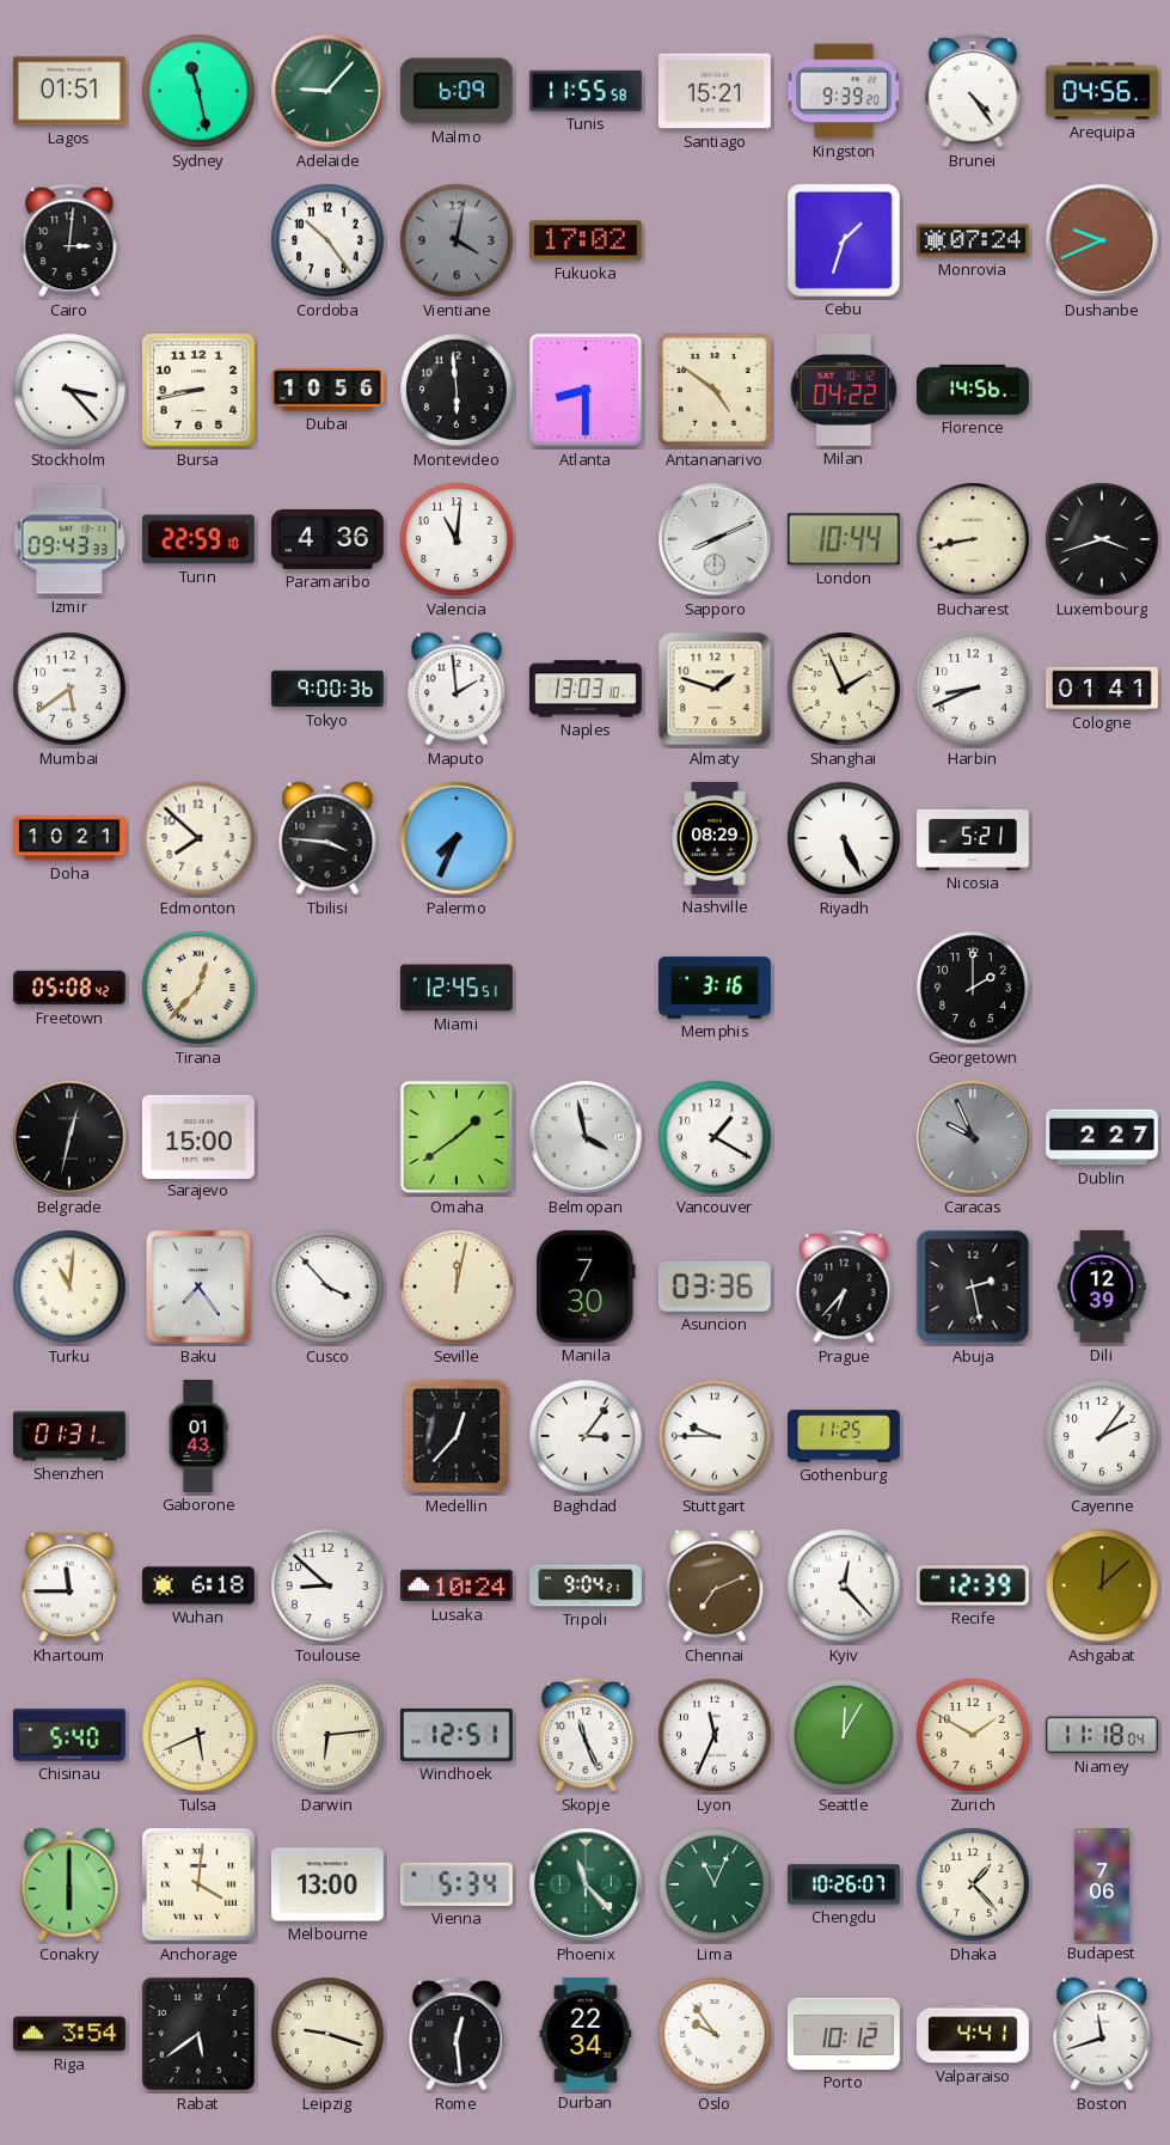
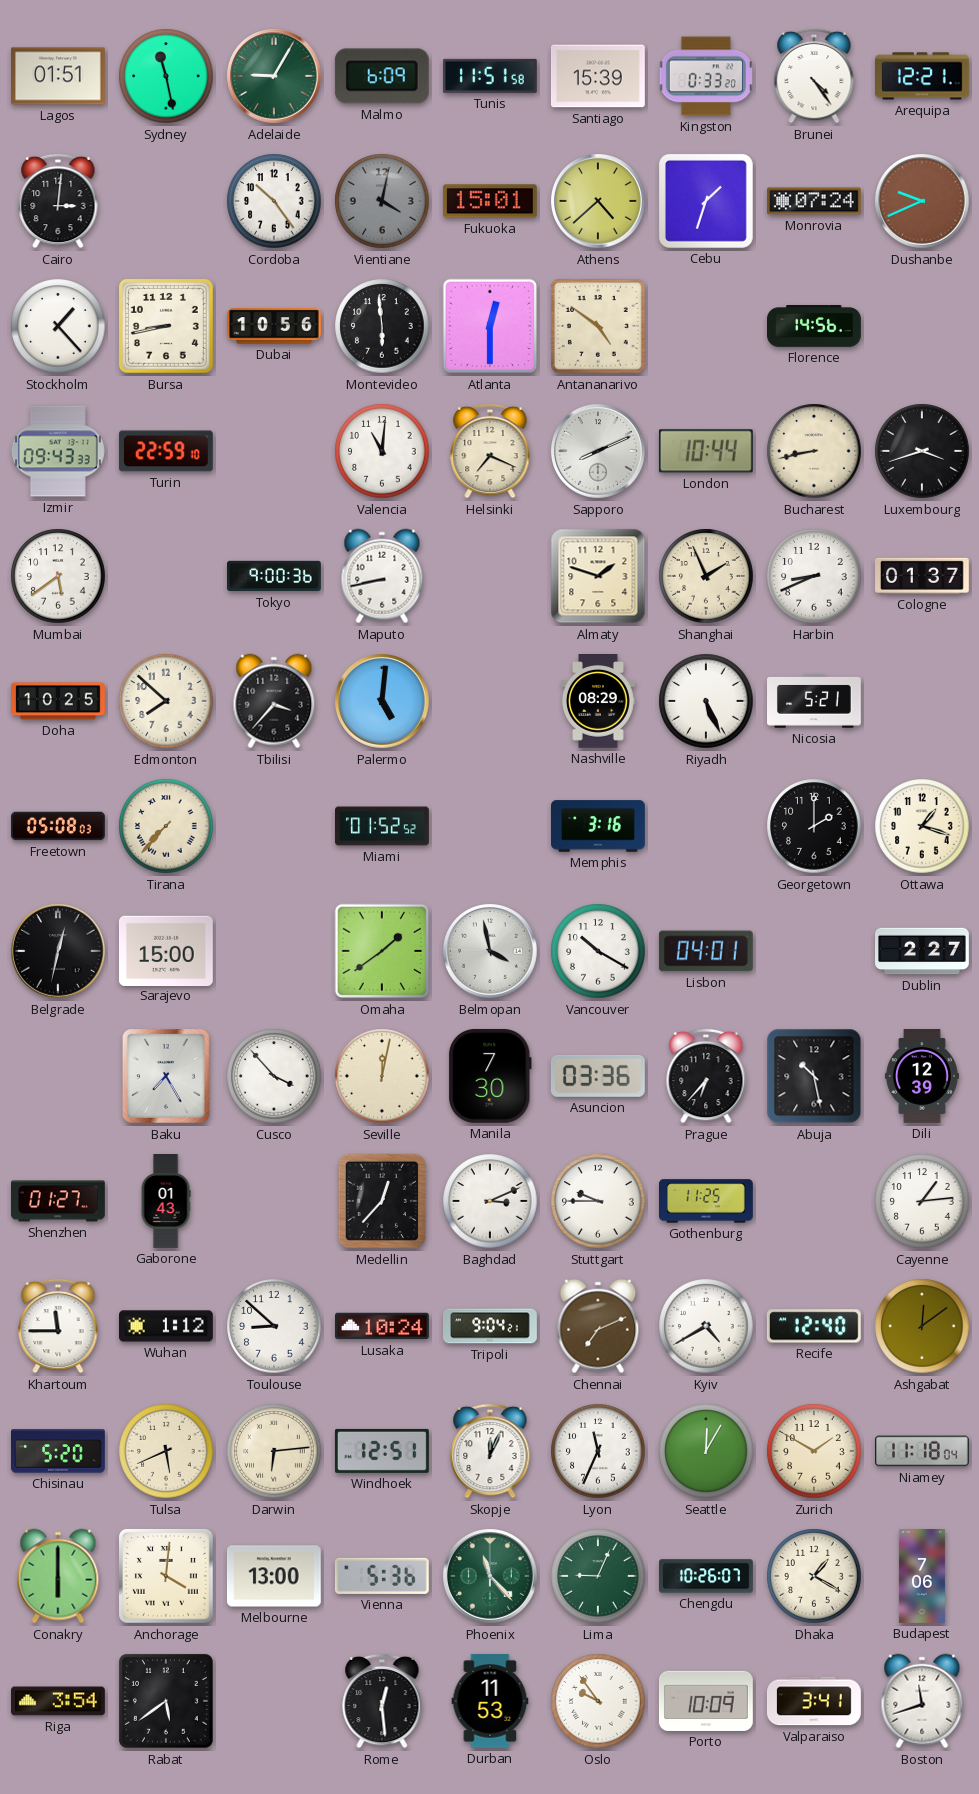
Adelaide: 9:07 -> 9:05 (275, 77)
Tunis: 11:55 -> 11:51 (490, 76)
Santiago: 15:21 -> 15:39 (598, 76)
Kingston: 9:39 -> 0:33 (706, 76)
Arequipa: 04:56 -> 12:21 (923, 76)
Fukuoka: 17:02 -> 15:01 (490, 201)
Athens: none -> 4:38 (599, 202)
Stockholm: 3:23 -> 1:23 (58, 326)
Atlanta: 8:30 -> 12:30 (490, 326)
Milan: 04:22 -> none (844, 390)
Paramaribo: 4:36 -> none (329, 540)
Helsinki: none -> 7:19 (490, 451)
Maputo: 1:59 -> 8:43 (382, 576)
Naples: 13:03 -> none (587, 689)
Cologne: 01:41 -> 01:37 (923, 576)
Doha: 10:21 -> 10:25 (59, 701)
Tbilisi: 3:46 -> 3:37 (274, 701)
Palermo: 7:34 -> 5:01 (383, 702)
Freetown: 05:08:42 -> 05:08:03 (59, 826)
Tirana: 12:37 -> 7:37 (166, 826)
Miami: 12:45 -> 01:52 (383, 826)
Ottawa: none -> 1:18 (922, 826)
Vancouver: 1:20 -> 10:20 (598, 951)
Lisbon: none -> 04:01 (706, 951)
Caracas: 9:56 -> none (974, 1138)
Turku: 11:01 -> none (69, 1287)
Baku: 7:24 -> 7:25 (166, 1077)
Abuja: 2:28 -> 10:28 (814, 1076)
Shenzhen: 01:31 -> 01:27 (59, 1201)
Baghdad: 3:06 -> 3:11 (490, 1201)
Cayenne: 2:06 -> 1:14 (922, 1201)
Wuhan: 6:18 -> 1:12 (167, 1326)
Kyiv: 12:23 -> 4:40 (706, 1326)
Recife: 12:39 -> 12:40 (814, 1326)
Ashgabat: 12:08 -> 12:09 (922, 1326)
Chisinau: 5:40 -> 5:20 (59, 1451)
Skopje: 11:26 -> 12:04 (490, 1451)
Vienna: 5:34 -> 5:36 (382, 1576)
Lima: 11:04 -> 9:04 (598, 1576)
Dhaka: 1:23 -> 1:20 (814, 1576)
Leipzig: 9:18 -> none (327, 2034)
Durban: 22:34 -> 11:53 (490, 1701)
Porto: 10:12 -> 10:09 (706, 1701)
Valparaiso: 4:41 -> 3:41 (814, 1701)
